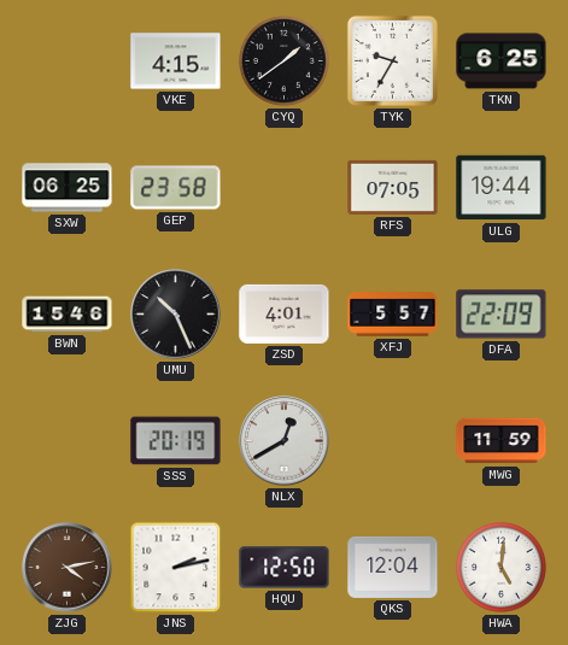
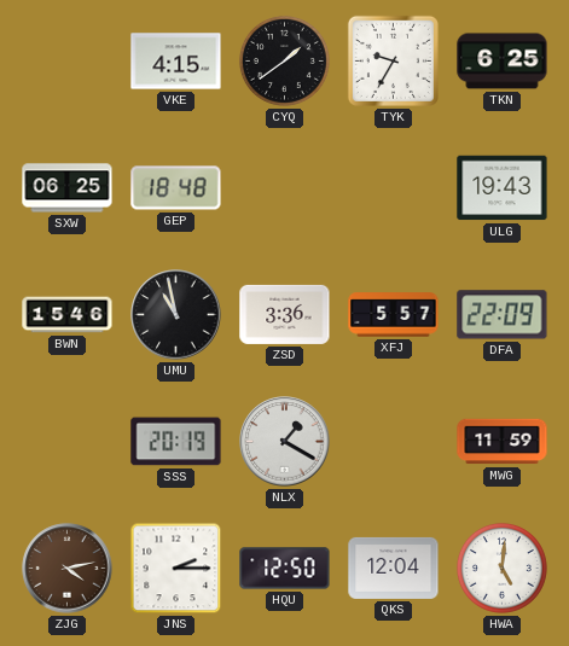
GEP: 23:58 -> 18:48 (176, 188)
RFS: 07:05 -> none (393, 187)
ULG: 19:44 -> 19:43 (503, 188)
UMU: 10:26 -> 10:58 (176, 315)
ZSD: 4:01 -> 3:36 (285, 314)
NLX: 12:40 -> 1:20 (285, 442)
JNS: 2:13 -> 2:15 (176, 569)
